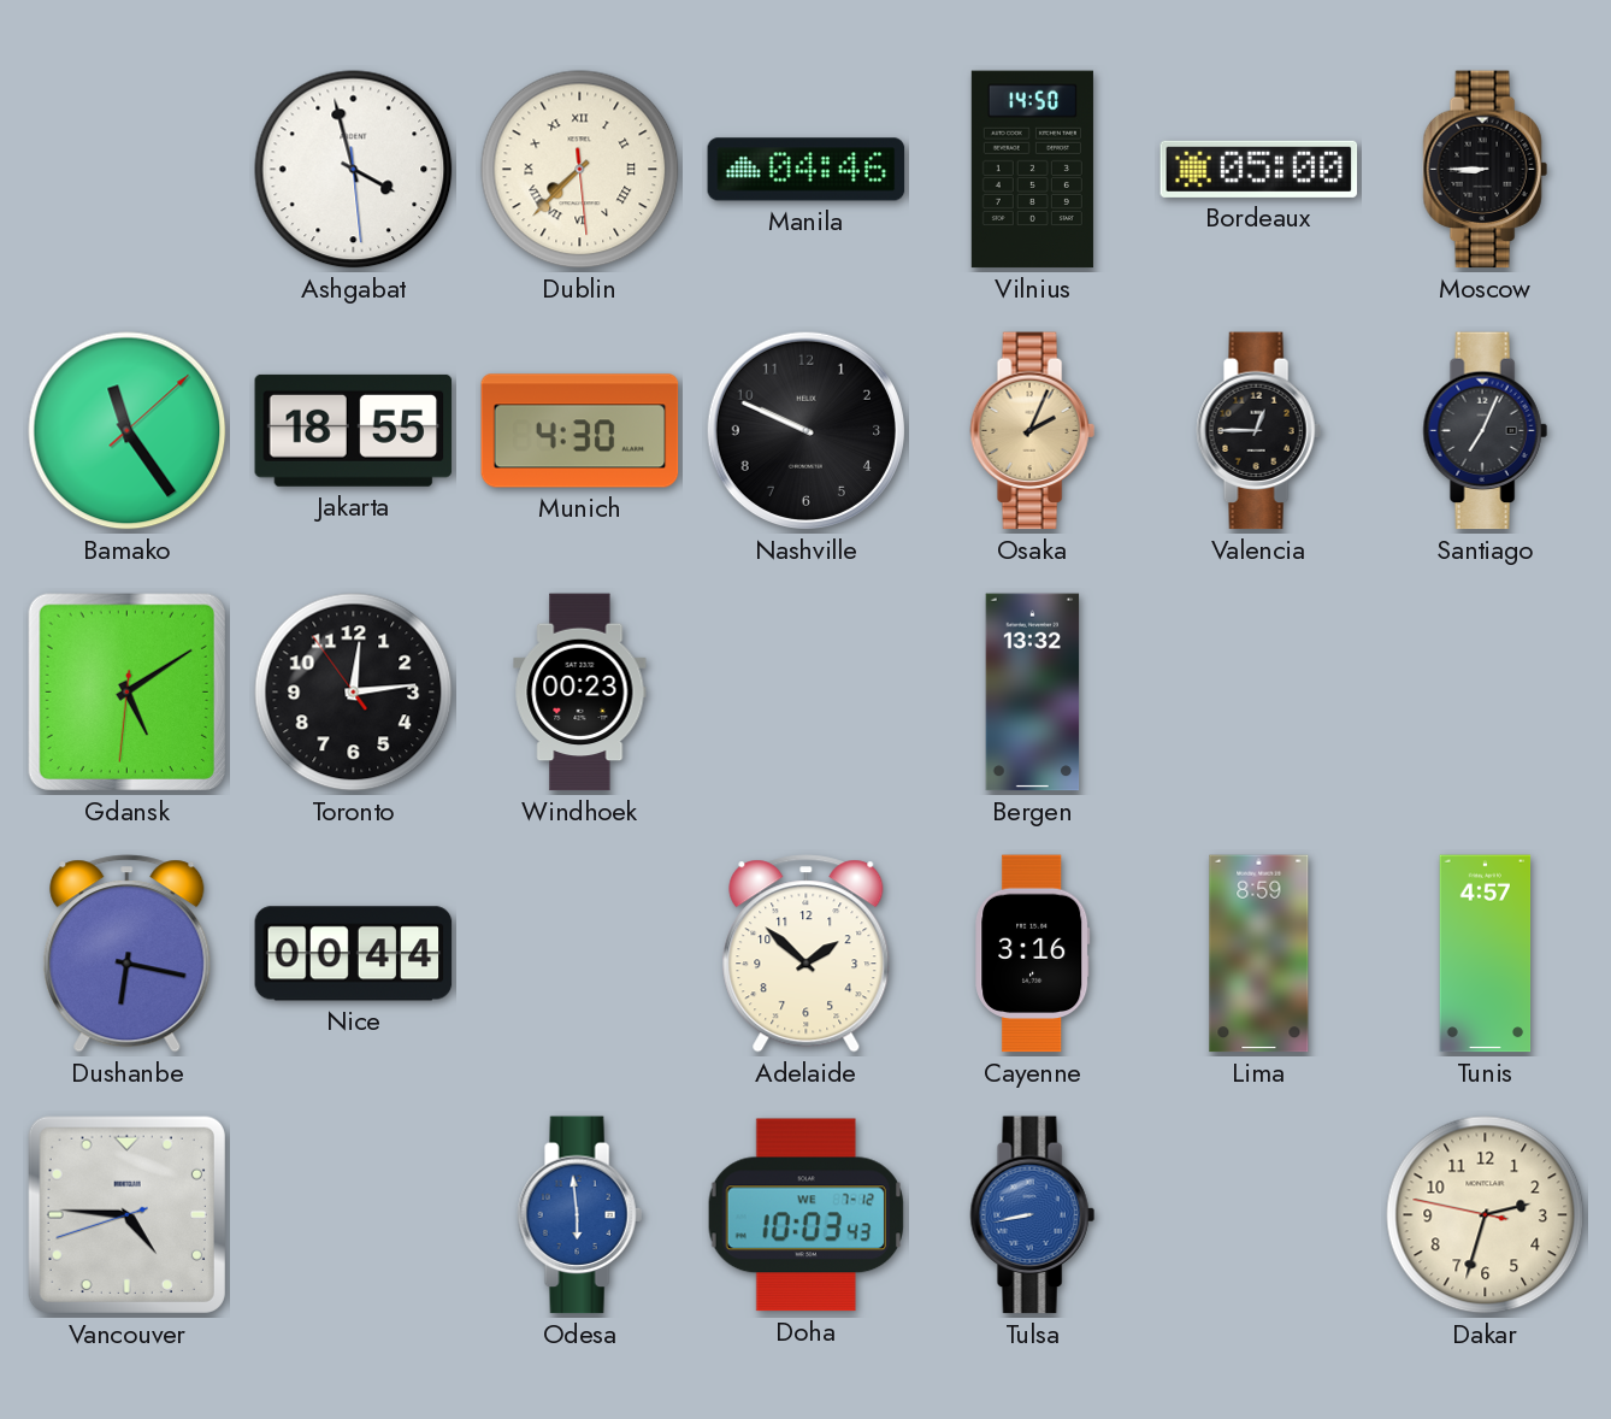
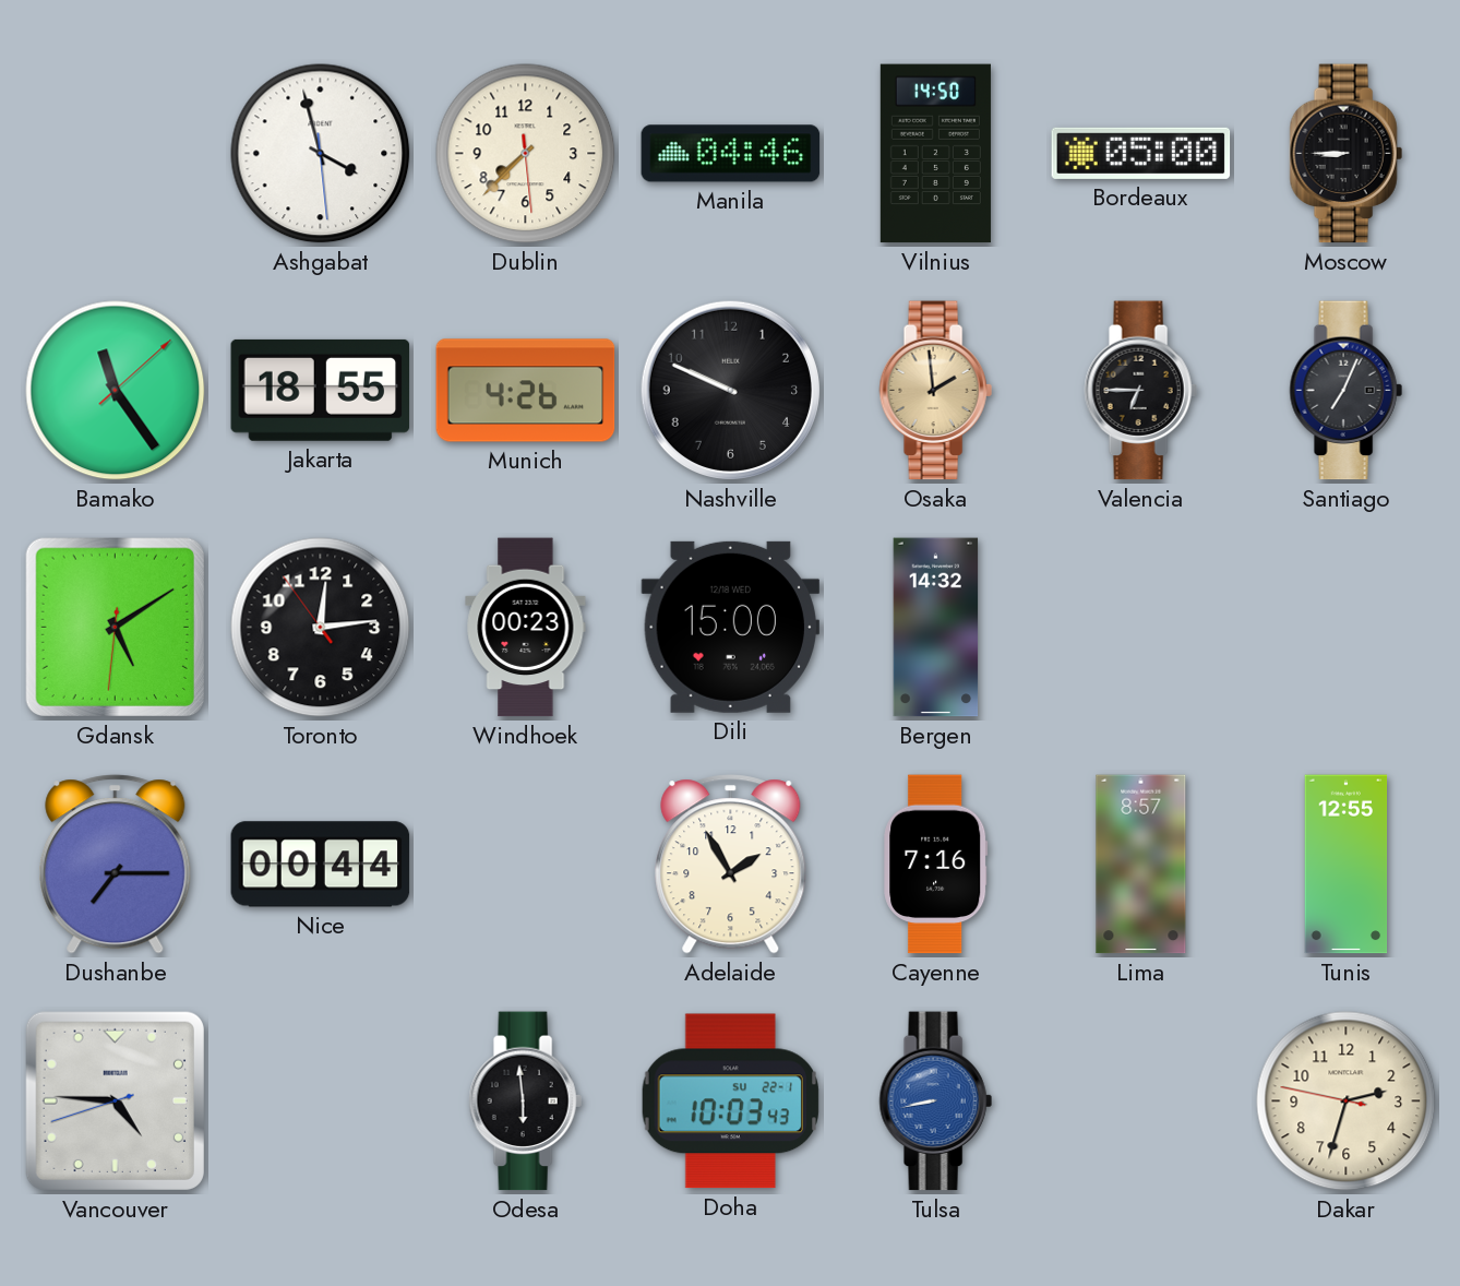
Dublin numerals: Roman -> Arabic (526, 154)
Munich: 4:30 -> 4:26 (526, 391)
Osaka: 2:04 -> 1:59 (935, 391)
Valencia: 12:45 -> 6:45 (1140, 391)
Dili: none -> 15:00 (731, 627)
Bergen: 13:32 -> 14:32 (936, 628)
Dushanbe: 6:17 -> 7:15 (116, 865)
Adelaide: 1:52 -> 1:55 (731, 865)
Cayenne: 3:16 -> 7:16 (936, 865)
Lima: 8:59 -> 8:57 (1141, 865)
Tunis: 4:57 -> 12:55 (1347, 865)
Odesa dial: blue -> black (525, 1102)
Doha date: WE 7-12 -> SU 22-1 (730, 1102)
